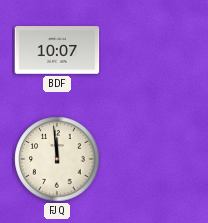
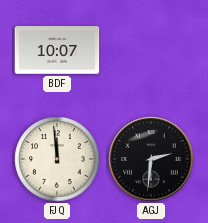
AGJ: none -> 2:31 (151, 159)
